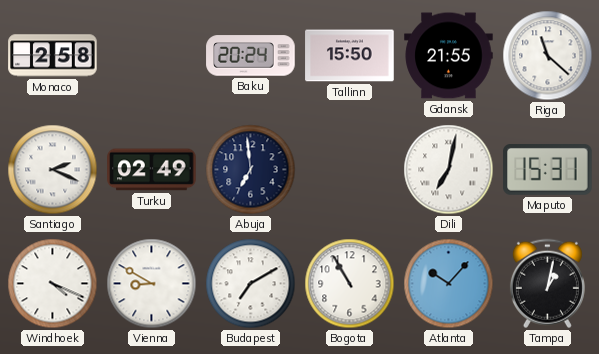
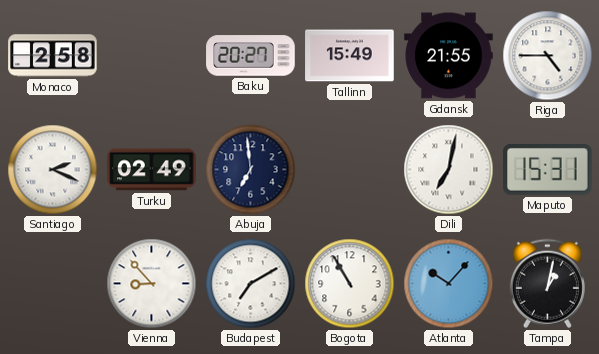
Baku: 20:24 -> 20:27 (251, 56)
Tallinn: 15:50 -> 15:49 (350, 56)
Riga: 11:22 -> 4:45 (548, 56)
Windhoek: 4:19 -> none (53, 284)
Vienna: 8:50 -> 8:53 (152, 284)
